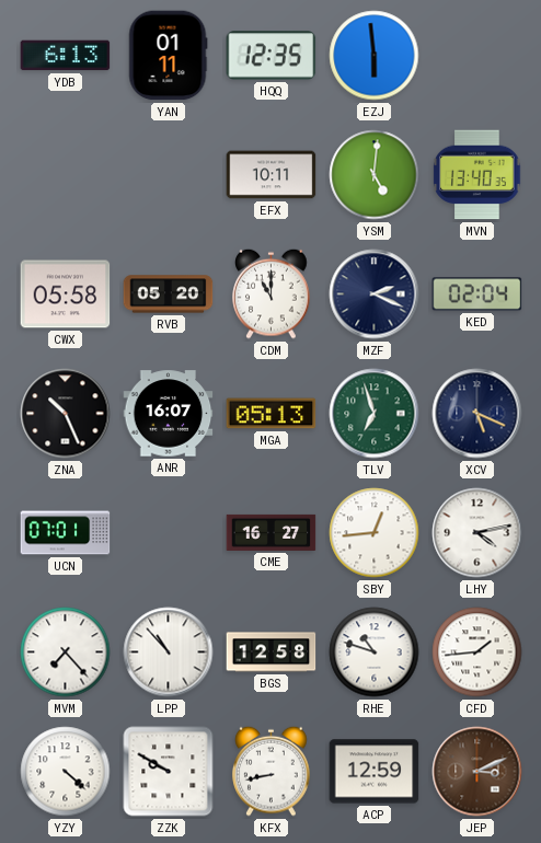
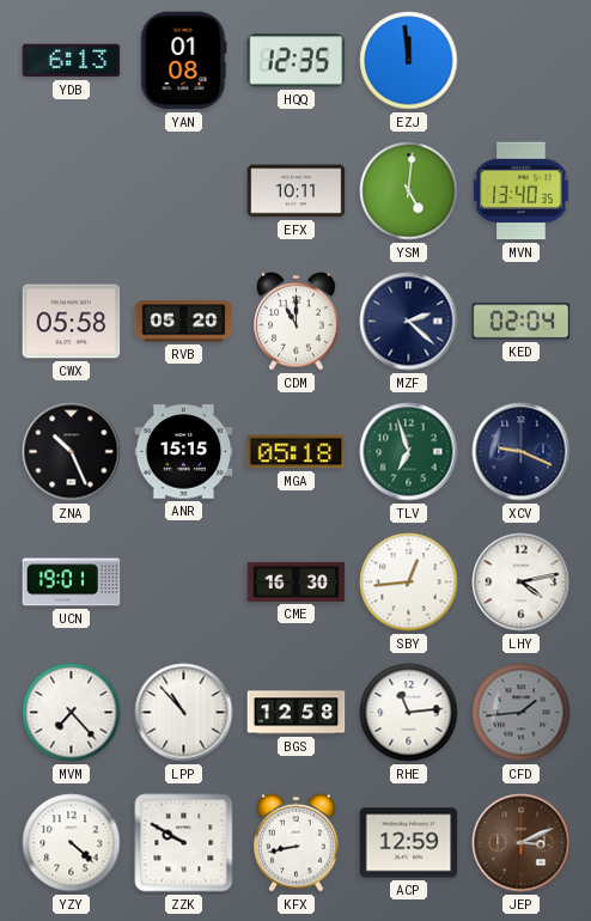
YAN: 01:11 -> 01:08 (183, 61)
EZJ: 5:59 -> 11:59 (409, 61)
MZF: 2:19 -> 2:22 (409, 322)
ANR: 16:07 -> 15:15 (184, 452)
MGA: 05:13 -> 05:18 (297, 452)
XCV: 5:19 -> 9:19 (522, 452)
UCN: 07:01 -> 19:01 (72, 583)
CME: 16:27 -> 16:30 (297, 581)
RHE: 10:48 -> 11:14 (409, 713)
CFD dial: white -> grey (522, 713)
